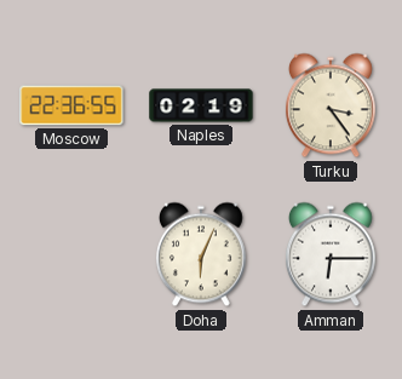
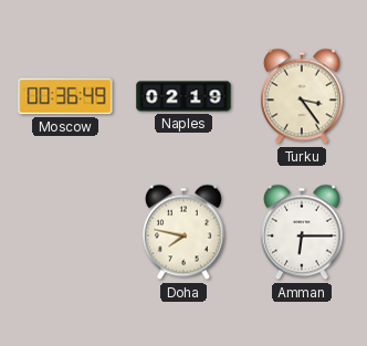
Moscow: 22:36 -> 00:36 (65, 96)
Doha: 6:04 -> 7:47 (183, 232)
